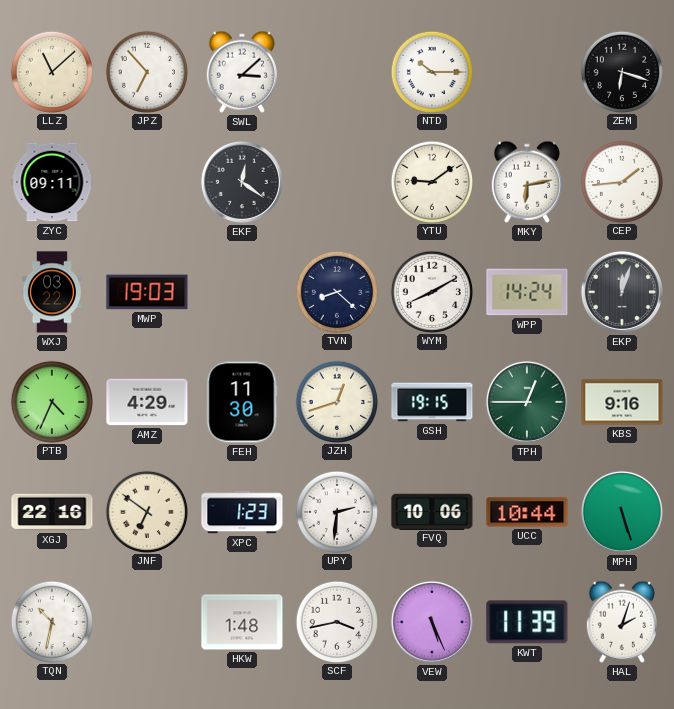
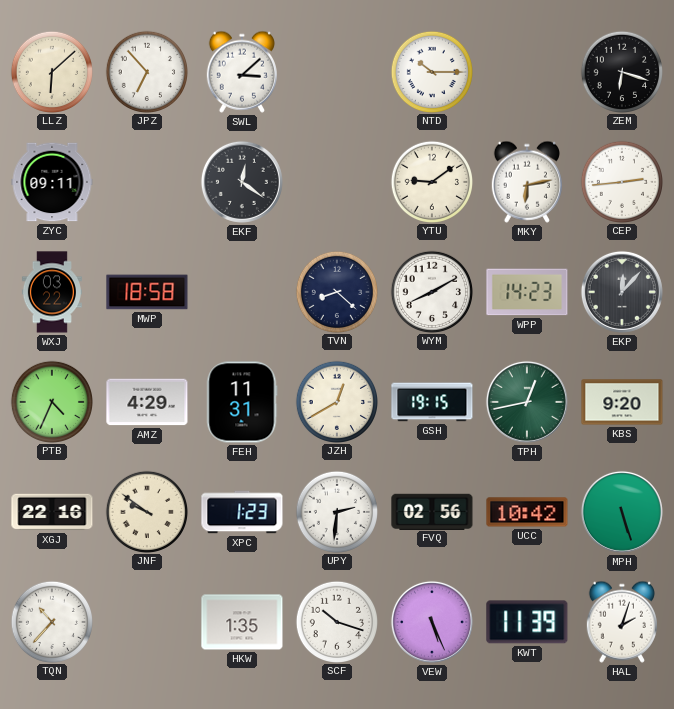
LLZ: 11:08 -> 6:08 (51, 71)
CEP: 1:44 -> 2:44 (621, 181)
MWP: 19:03 -> 18:58 (147, 292)
WPP: 14:24 -> 14:23 (527, 292)
EKP: 12:03 -> 12:07 (622, 292)
FEH: 11:30 -> 11:31 (242, 402)
JZH: 12:42 -> 12:40 (336, 401)
TPH: 12:45 -> 12:43 (527, 402)
KBS: 9:16 -> 9:20 (622, 402)
JNF: 6:51 -> 9:51 (146, 511)
FVQ: 10:06 -> 02:56 (432, 511)
UCC: 10:44 -> 10:42 (527, 512)
TQN: 10:32 -> 10:37 (51, 621)
HKW: 1:48 -> 1:35 (242, 622)
SCF: 3:43 -> 10:18 (336, 621)
